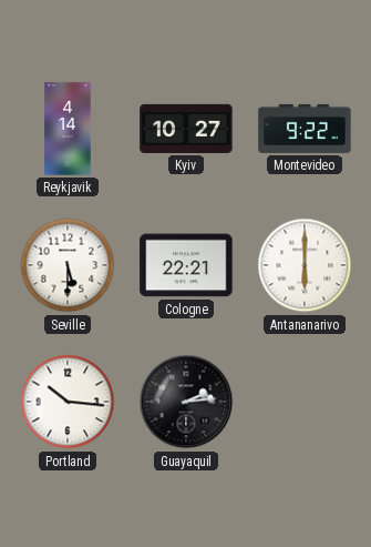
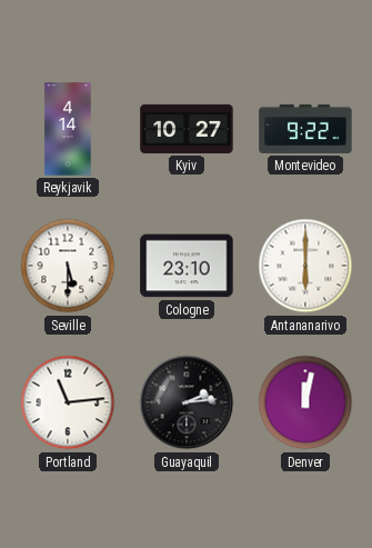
Cologne: 22:21 -> 23:10 (187, 266)
Portland: 10:16 -> 11:14 (68, 402)
Denver: none -> 12:02 (305, 402)
